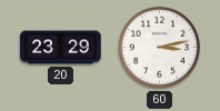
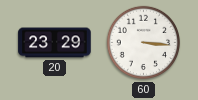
60: 3:13 -> 3:16 (144, 43)
